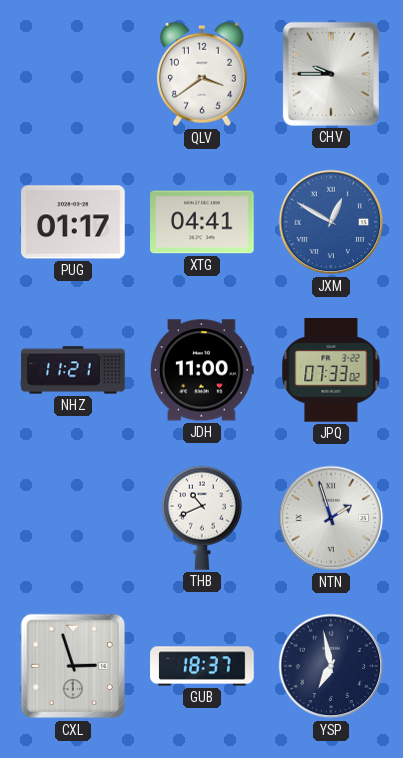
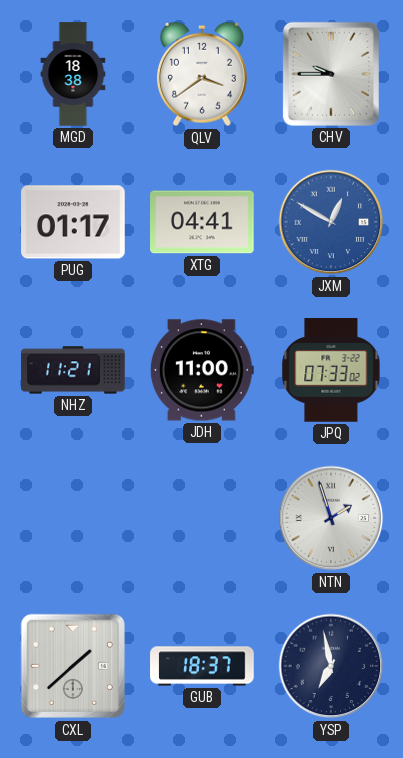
MGD: none -> 18:38 (73, 74)
THB: 10:41 -> none (202, 518)
CXL: 2:57 -> 1:38 (73, 666)
